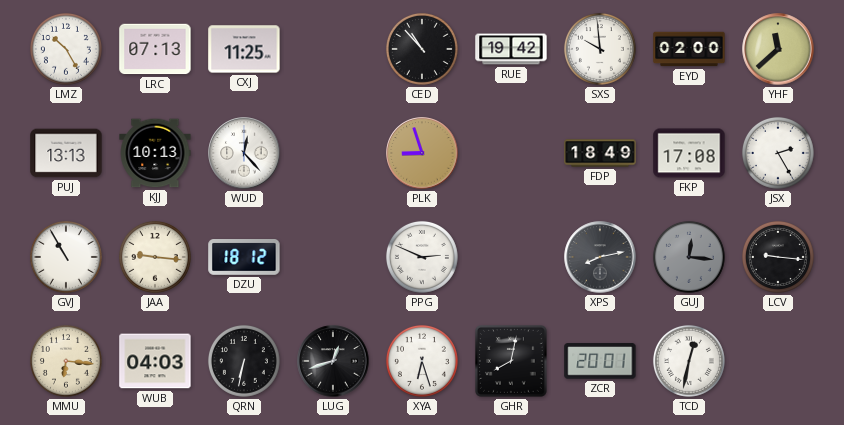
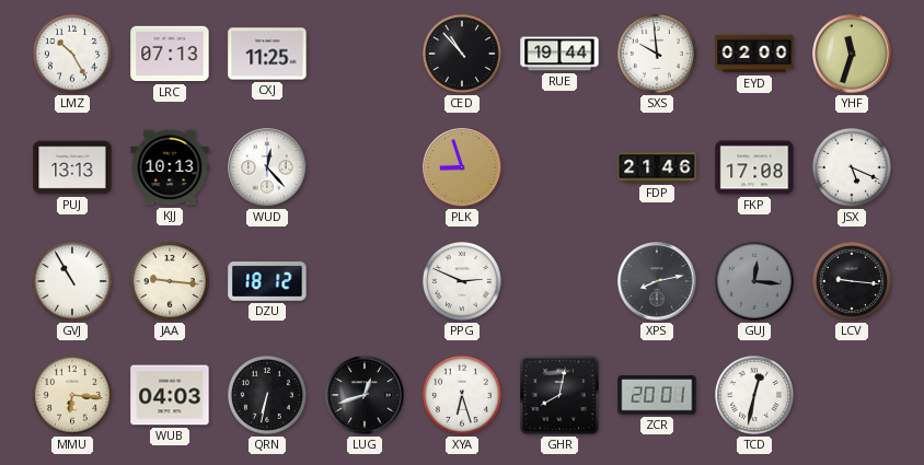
RUE: 19:42 -> 19:44 (559, 54)
YHF: 11:38 -> 11:33 (852, 54)
FDP: 18:49 -> 21:46 (657, 167)
JSX: 2:25 -> 5:19 (852, 167)
